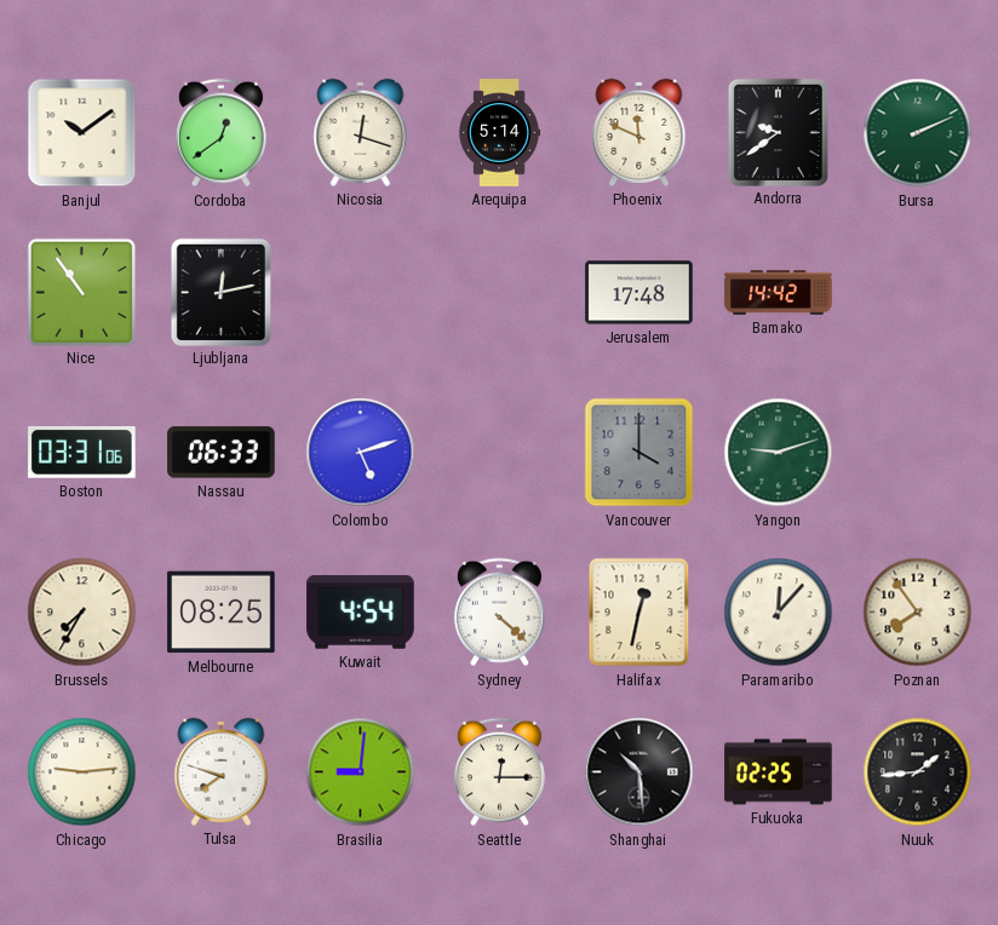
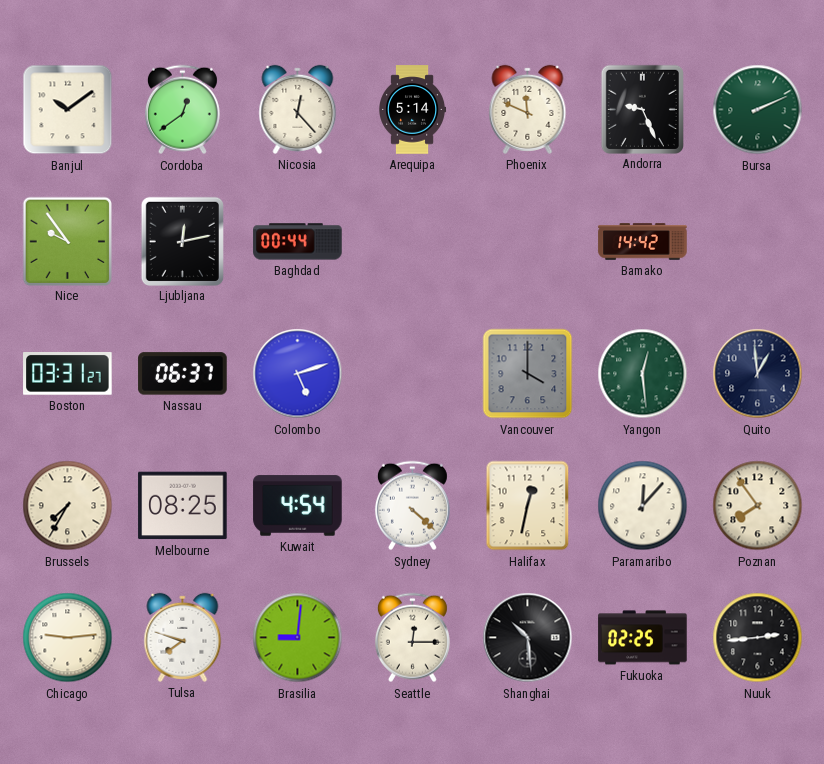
Nicosia: 12:18 -> 12:23 (298, 109)
Andorra: 9:39 -> 9:26 (642, 109)
Nice: 10:54 -> 9:54 (67, 241)
Baghdad: none -> 00:44 (298, 242)
Jerusalem: 17:48 -> none (639, 293)
Boston: 03:31:06 -> 03:31:27 (68, 374)
Nassau: 06:33 -> 06:37 (183, 374)
Yangon: 9:12 -> 12:29 (643, 374)
Quito: none -> 12:59 (758, 374)
Nuuk: 1:44 -> 2:44 (758, 638)
